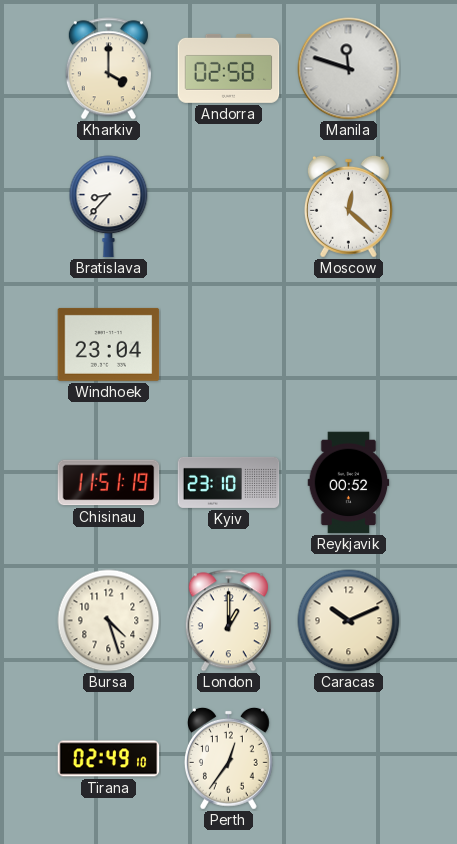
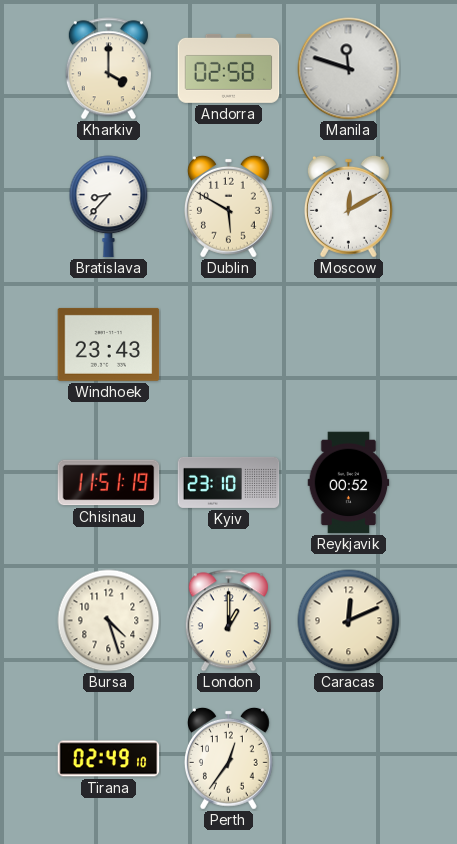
Dublin: none -> 5:50 (228, 206)
Moscow: 12:22 -> 12:10 (348, 206)
Windhoek: 23:04 -> 23:43 (109, 344)
Caracas: 10:11 -> 12:11 (349, 621)
